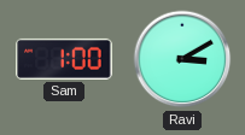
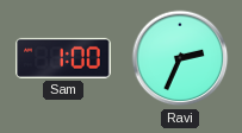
Ravi: 3:10 -> 2:34 (180, 58)
